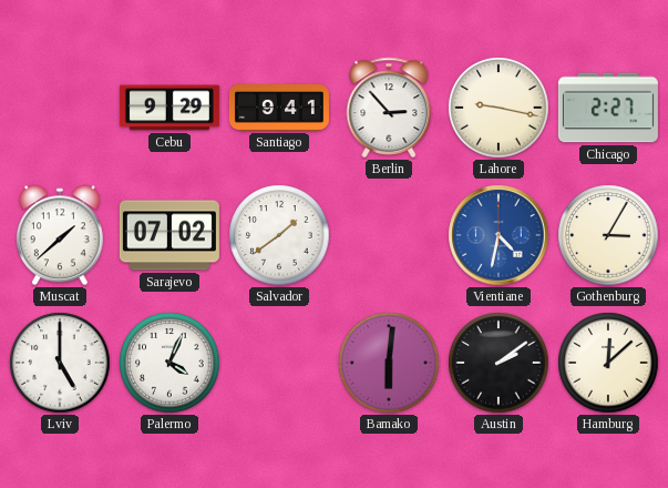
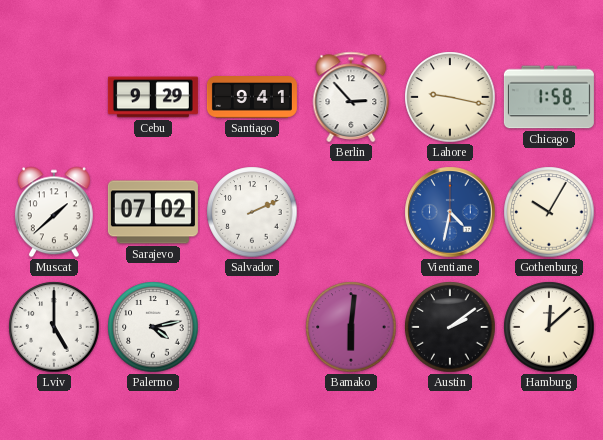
Chicago: 2:27 -> 1:58 (549, 97)
Salvador: 1:39 -> 2:11 (252, 212)
Gothenburg: 3:05 -> 10:05 (549, 212)
Palermo: 4:04 -> 4:13 (153, 327)
